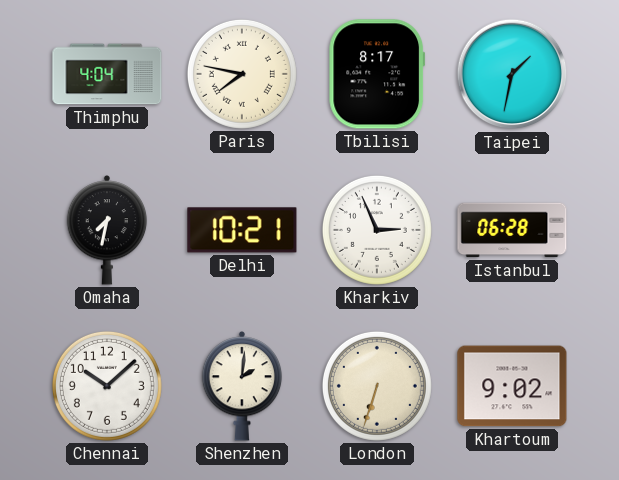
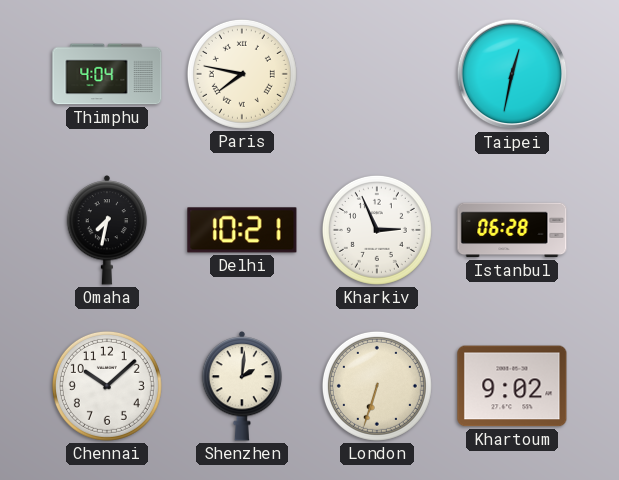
Tbilisi: 8:17 -> none (377, 74)
Taipei: 1:32 -> 12:32 (512, 74)
